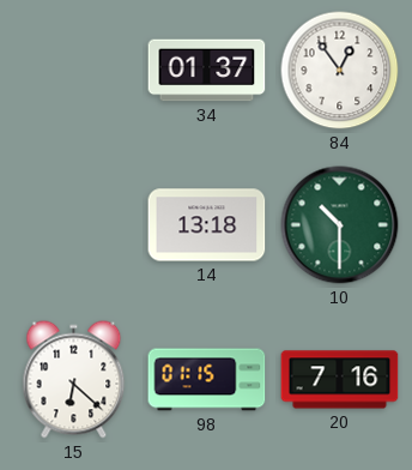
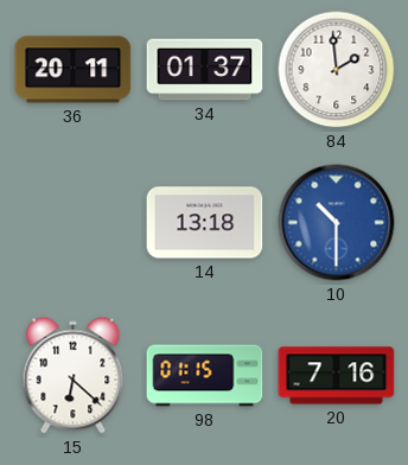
36: none -> 20:11 (74, 70)
84: 12:54 -> 1:59 (337, 70)
10 dial: green -> blue (337, 223)
